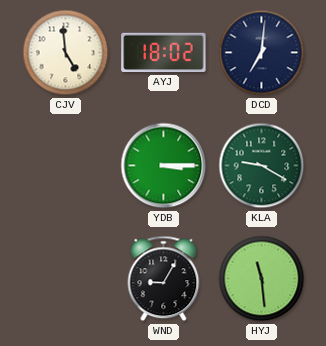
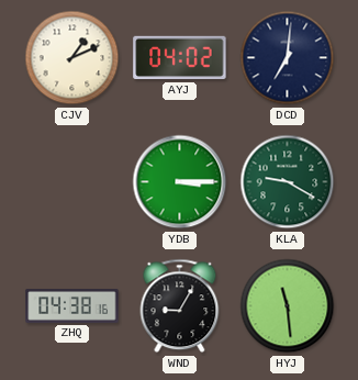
CJV: 4:59 -> 1:11 (72, 58)
AYJ: 18:02 -> 04:02 (180, 58)
ZHQ: none -> 04:38 (72, 305)
